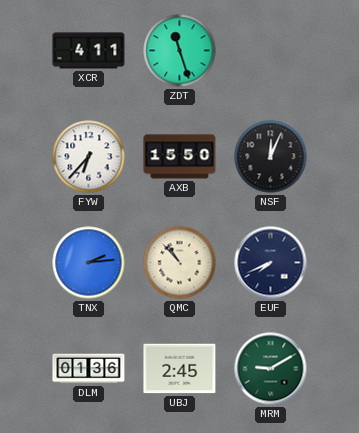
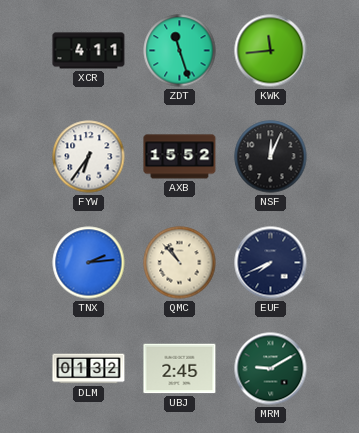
KWK: none -> 11:44 (271, 51)
FYW: 6:37 -> 6:36 (89, 157)
AXB: 15:50 -> 15:52 (180, 157)
DLM: 01:36 -> 01:32 (89, 369)
